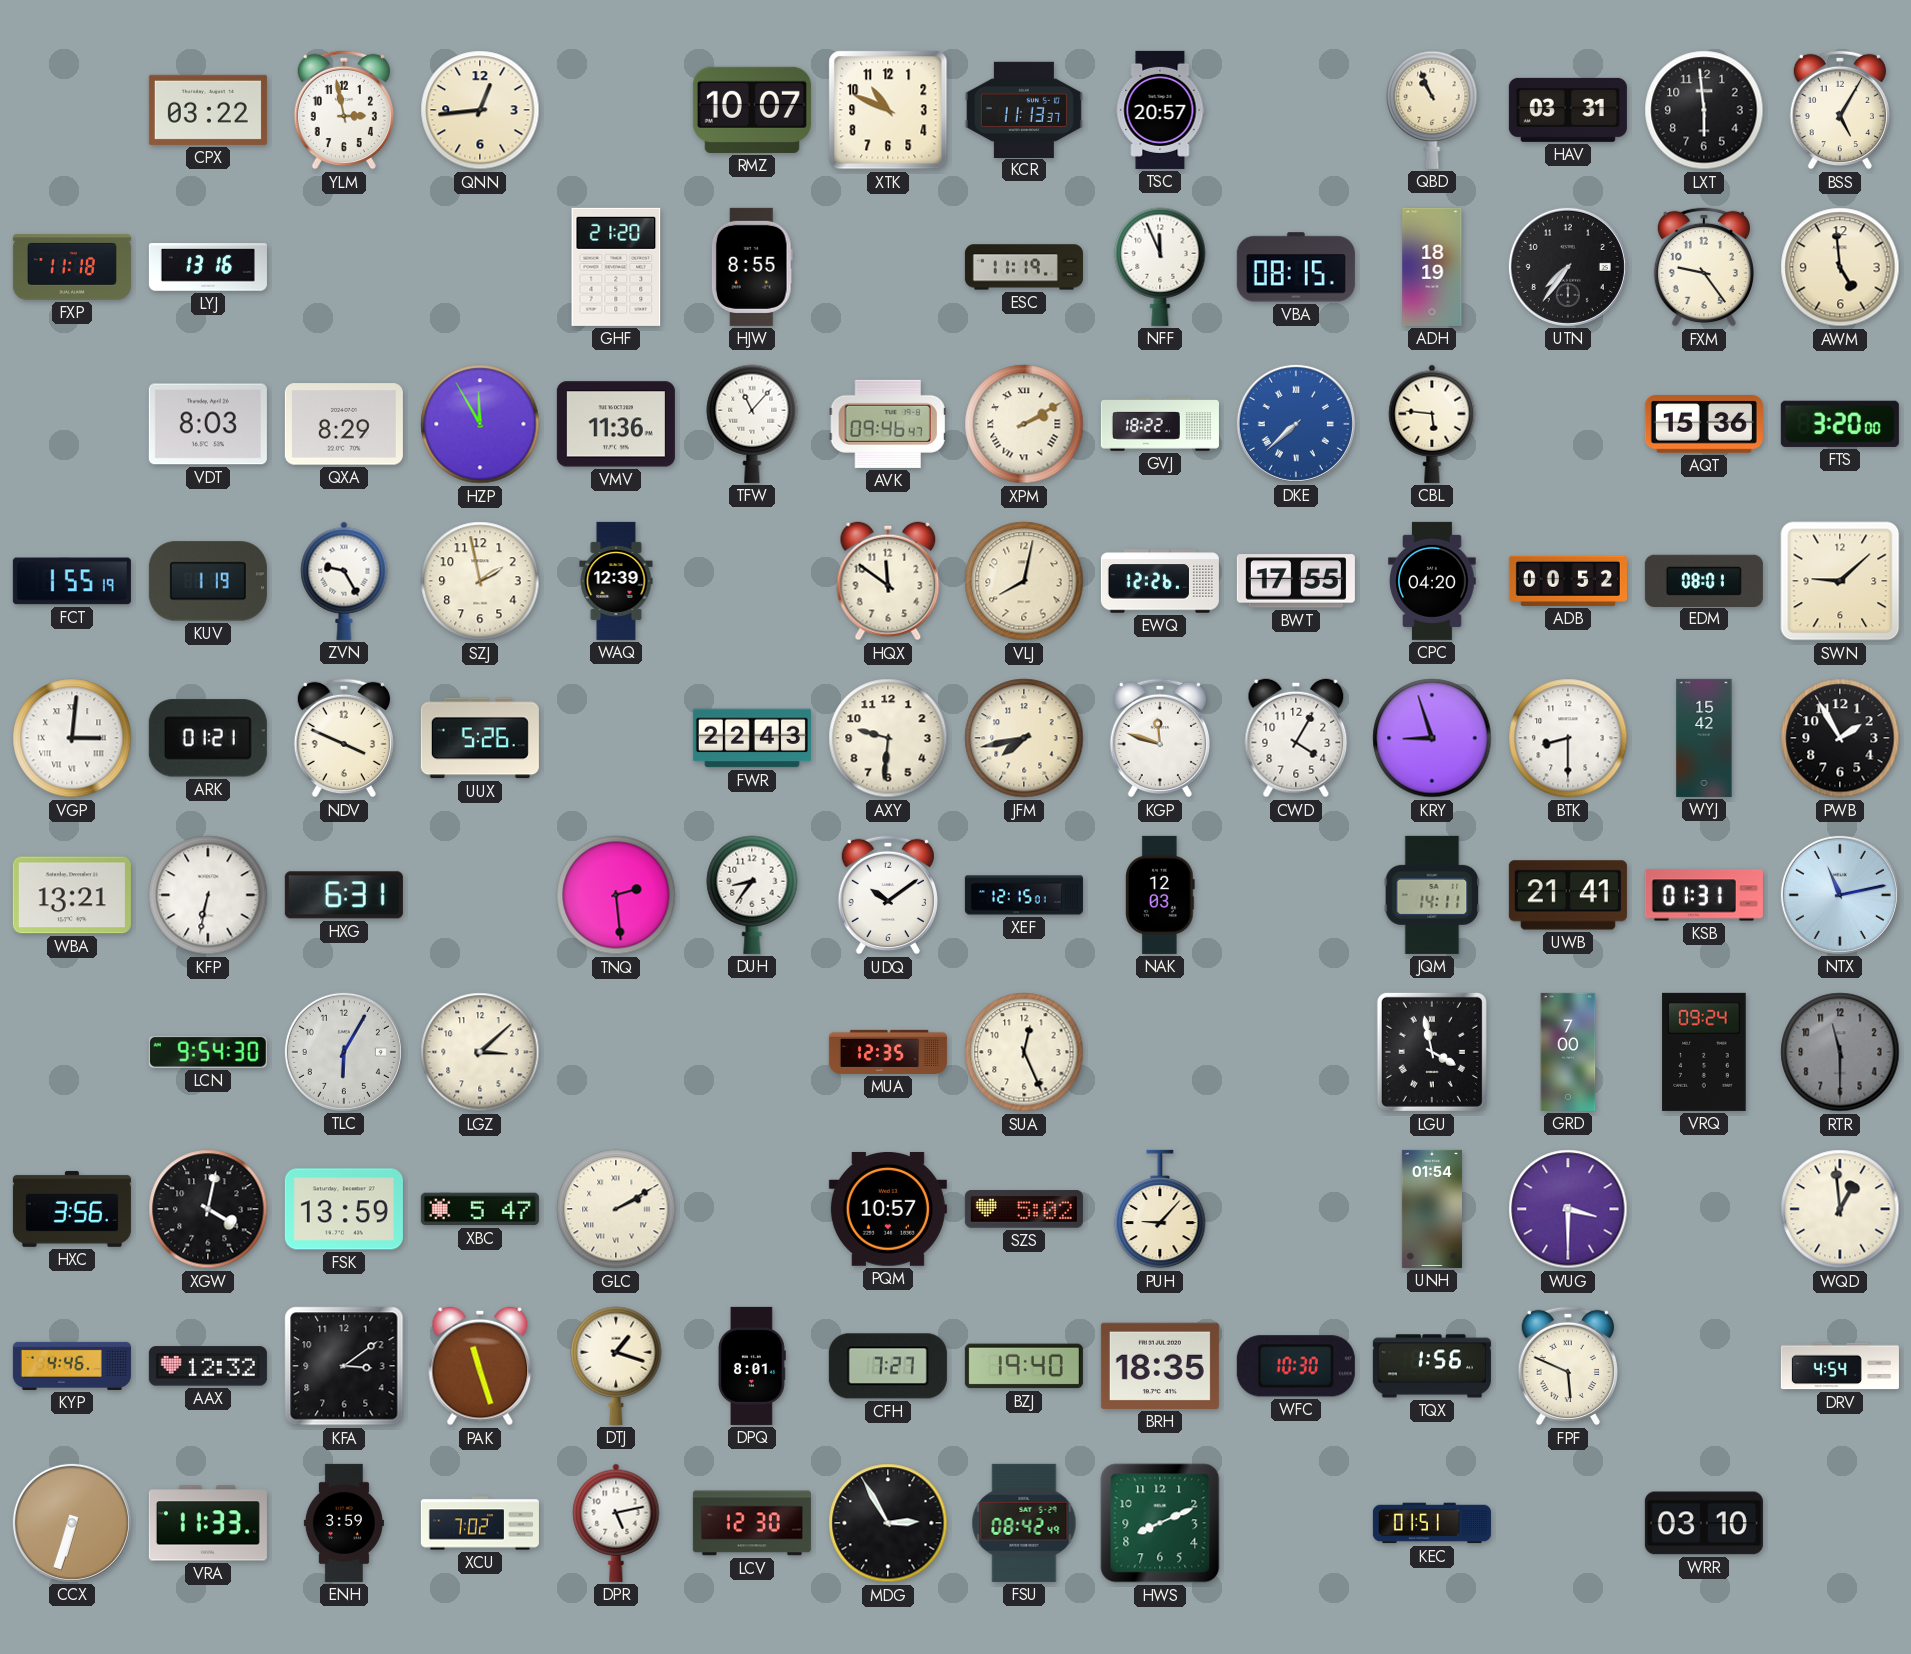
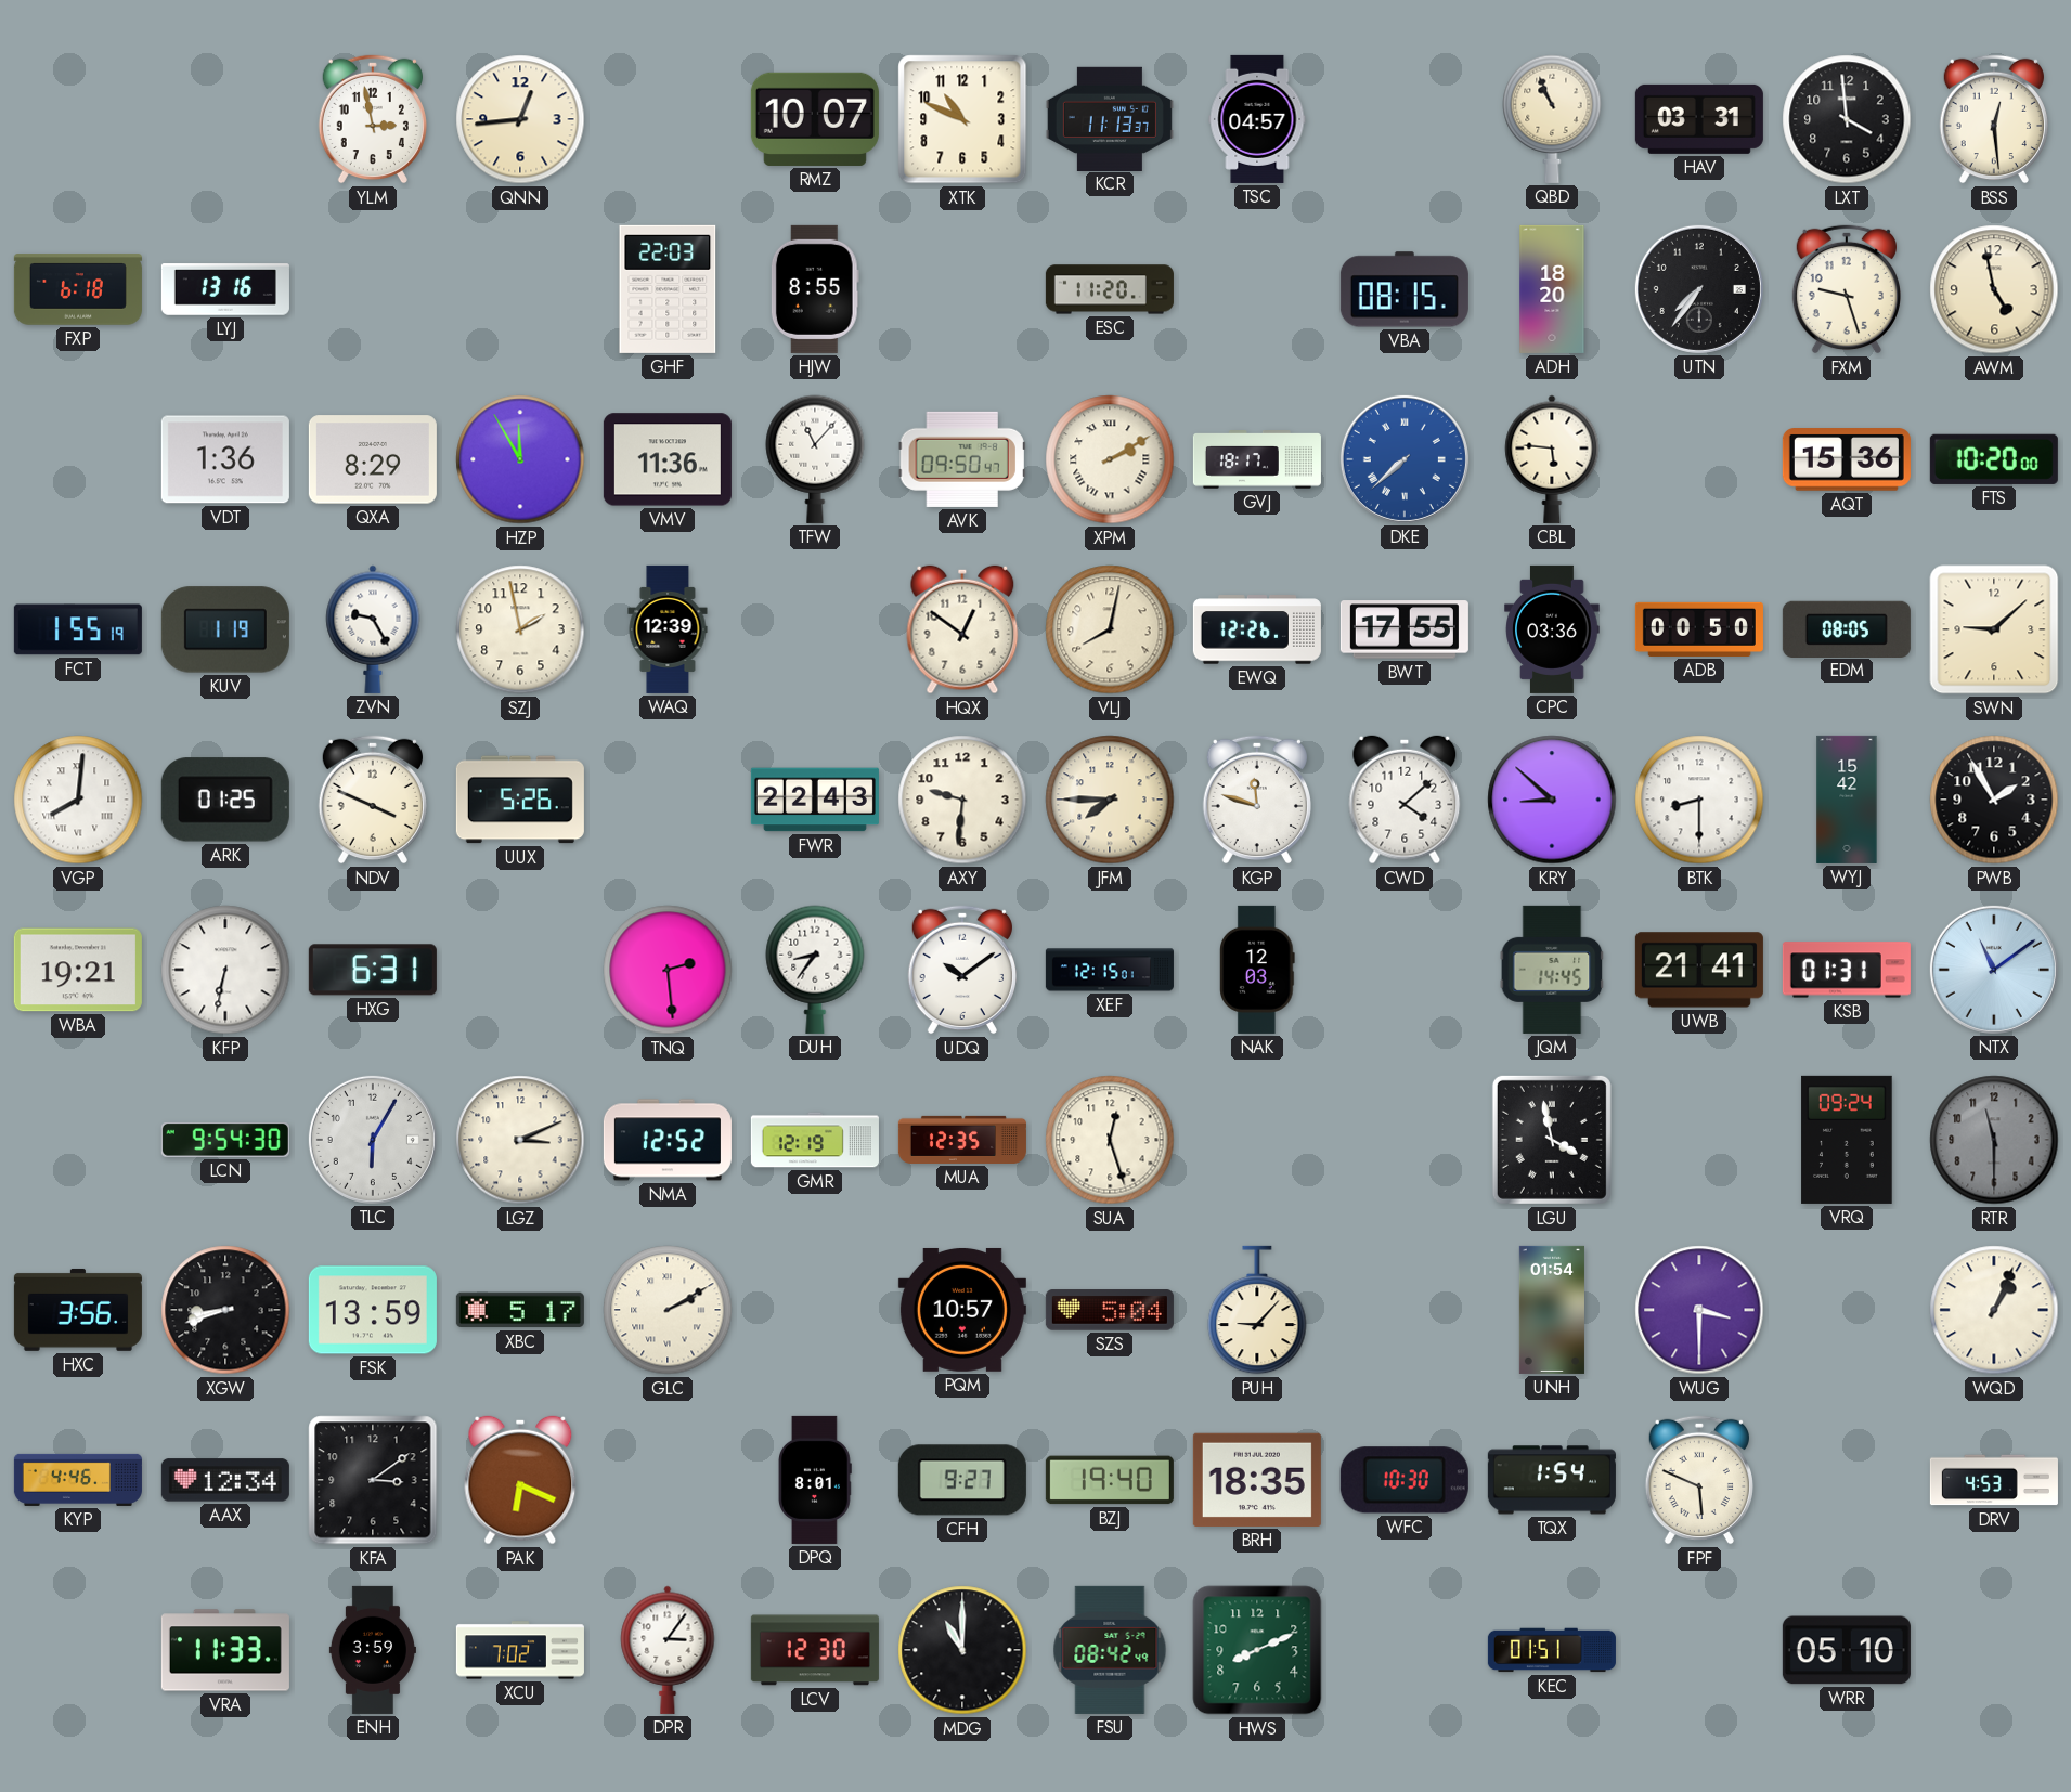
CPX: 03:22 -> none (208, 110)
TSC: 20:57 -> 04:57 (1257, 119)
LXT: 5:59 -> 3:59 (1847, 119)
BSS: 5:05 -> 12:29 (1994, 119)
FXP: 11:18 -> 6:18 (78, 289)
GHF: 21:20 -> 22:03 (668, 289)
ESC: 11:19 -> 11:20 (1110, 289)
NFF: 11:56 -> none (1160, 267)
ADH: 18:19 -> 18:20 (1552, 289)
FXM: 9:24 -> 9:27 (1847, 289)
AWM: 4:59 -> 4:58 (1994, 289)
VDT: 8:03 -> 1:36 (225, 459)
AVK: 09:46 -> 09:50 (962, 459)
GVJ: 18:22 -> 18:17 (1257, 460)
FTS: 3:20 -> 10:20 (1994, 459)
HQX: 11:51 -> 12:51 (962, 629)
CPC: 04:20 -> 03:36 (1552, 629)
ADB: 00:52 -> 00:50 (1699, 629)
EDM: 08:01 -> 08:05 (1847, 628)
VGP: 3:01 -> 8:01 (78, 800)
ARK: 01:21 -> 01:25 (225, 800)
JFM: 7:43 -> 7:45 (1110, 800)
CWD: 4:05 -> 4:08 (1405, 800)
KRY: 8:57 -> 8:52 (1552, 800)
WBA: 13:21 -> 19:21 (78, 970)
JQM: 14:11 -> 14:45 (1552, 970)
NTX: 11:13 -> 11:09 (1994, 970)
LGZ: 3:08 -> 3:11 (520, 1140)
NMA: none -> 12:52 (668, 1140)
GMR: none -> 12:19 (815, 1140)
SUA: 12:26 -> 12:27 (1110, 1140)
GRD: 7:00 -> none (1568, 1052)
XGW: 4:02 -> 8:42 (225, 1310)
XBC: 5:47 -> 5:17 (520, 1310)
SZS: 5:02 -> 5:04 (1110, 1310)
WQD: 12:59 -> 1:04 (1994, 1310)
AAX: 12:32 -> 12:34 (225, 1480)
PAK: 11:27 -> 6:19 (520, 1480)
DTJ: 1:18 -> none (616, 1366)
CFH: 7:27 -> 9:27 (962, 1480)
TQX: 1:56 -> 1:54 (1552, 1480)
DRV: 4:54 -> 4:53 (1994, 1480)
CCX: 6:33 -> none (72, 1523)
DPR: 5:13 -> 3:06 (668, 1650)
MDG: 2:55 -> 11:00 (962, 1650)
WRR: 03:10 -> 05:10 (1847, 1650)
